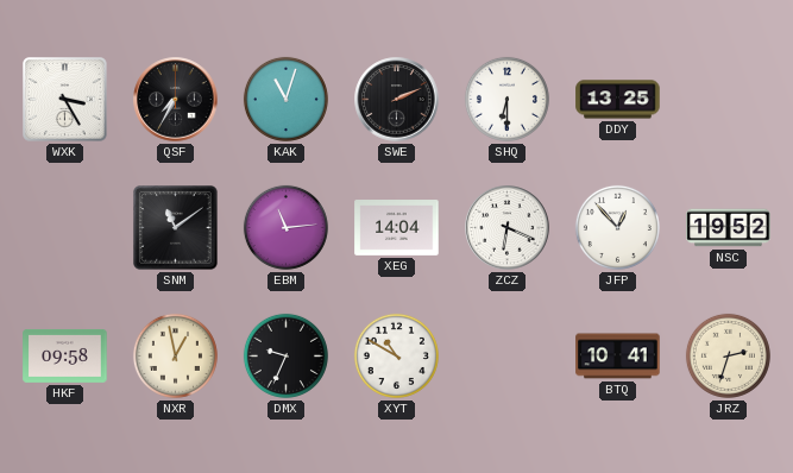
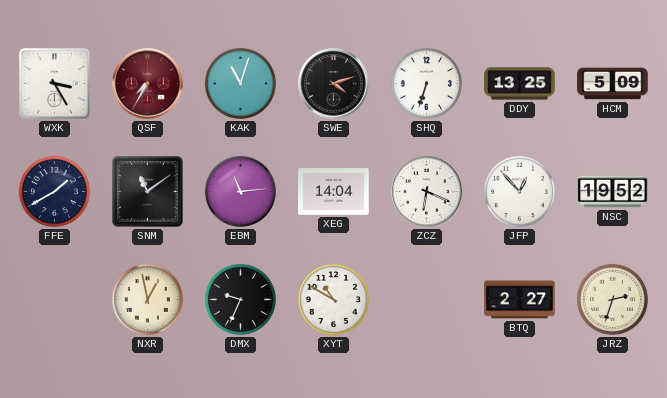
QSF dial: black -> burgundy (148, 84)
SWE: 2:11 -> 4:12 (334, 84)
SHQ: 6:30 -> 6:33 (426, 83)
HCM: none -> 5:09 (613, 84)
FFE: none -> 1:40 (54, 191)
HKF: 09:58 -> none (65, 357)
BTQ: 10:41 -> 2:27 (520, 300)
